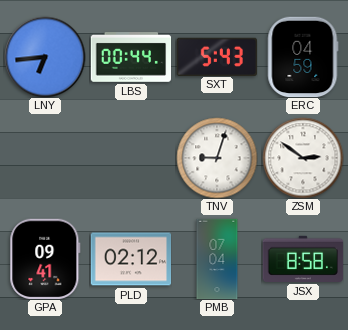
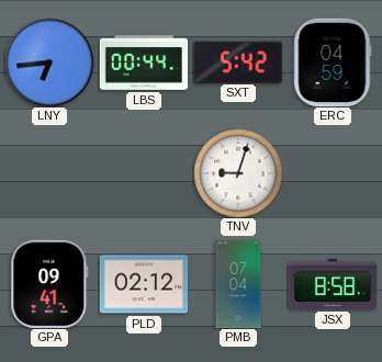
SXT: 5:43 -> 5:42 (237, 61)
ZSM: 2:51 -> none (303, 158)
